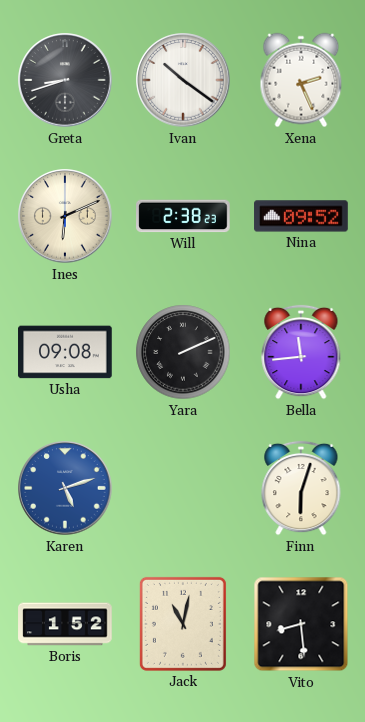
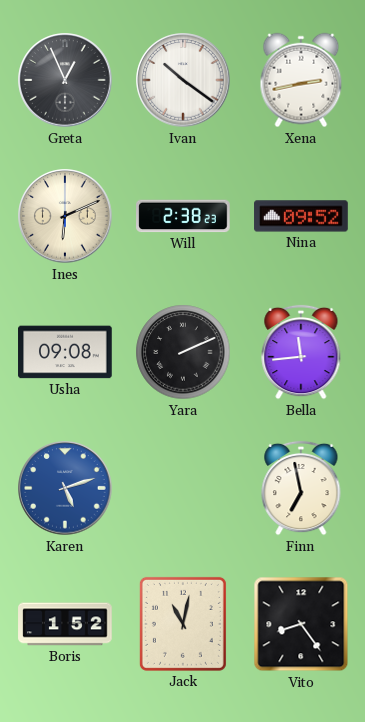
Greta: 8:42 -> 12:56 (65, 80)
Xena: 2:26 -> 2:43 (301, 80)
Finn: 6:03 -> 6:58 (301, 488)
Vito: 8:29 -> 8:24 (301, 624)
